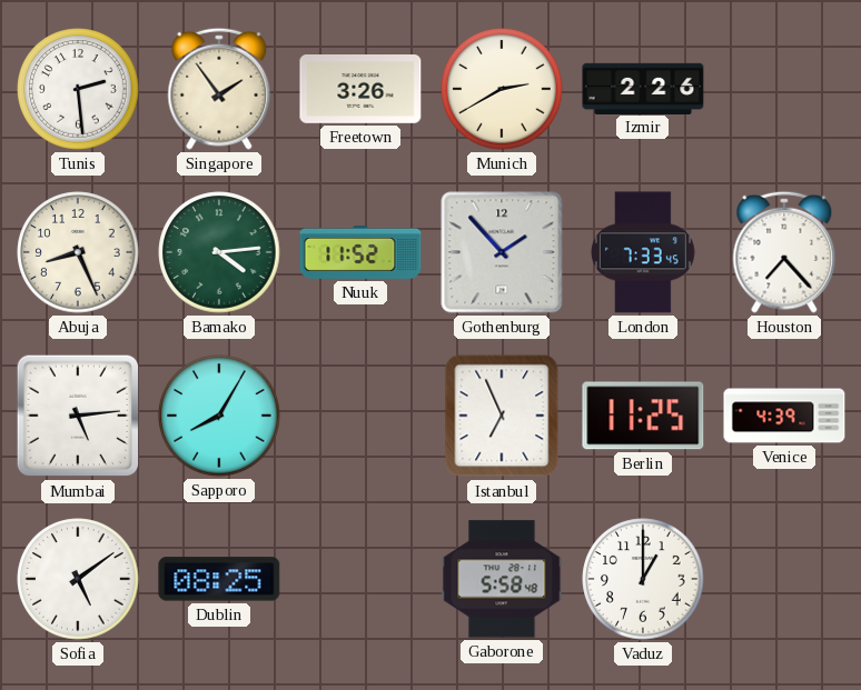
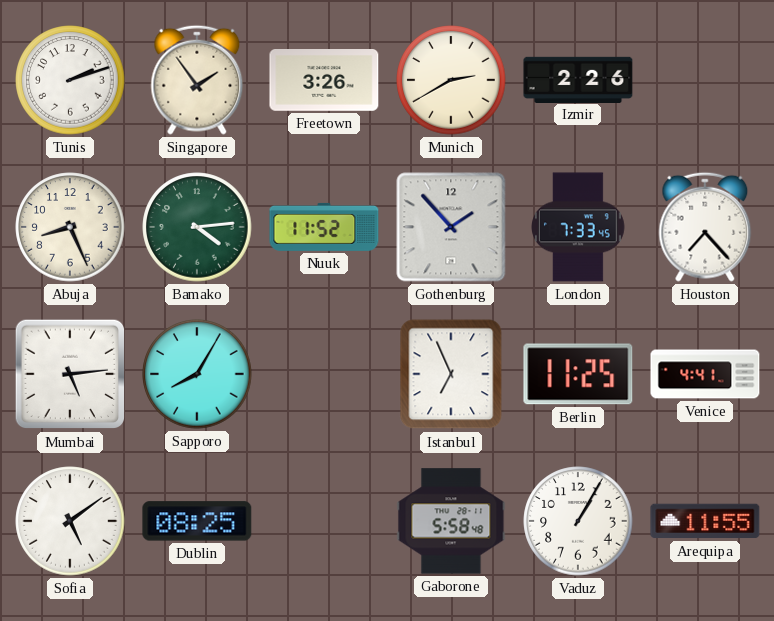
Tunis: 2:29 -> 2:12 (70, 80)
Venice: 4:39 -> 4:41 (705, 374)
Vaduz: 1:00 -> 1:05 (578, 521)
Arequipa: none -> 11:55 (705, 521)
